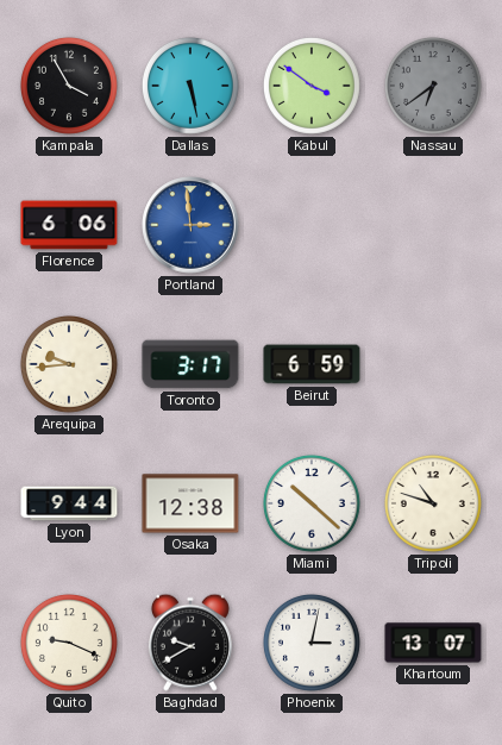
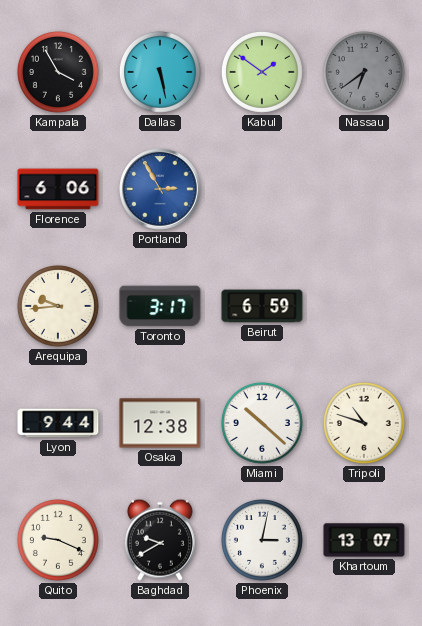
Kabul: 3:51 -> 1:51 (262, 72)
Portland: 2:59 -> 2:55 (160, 189)
